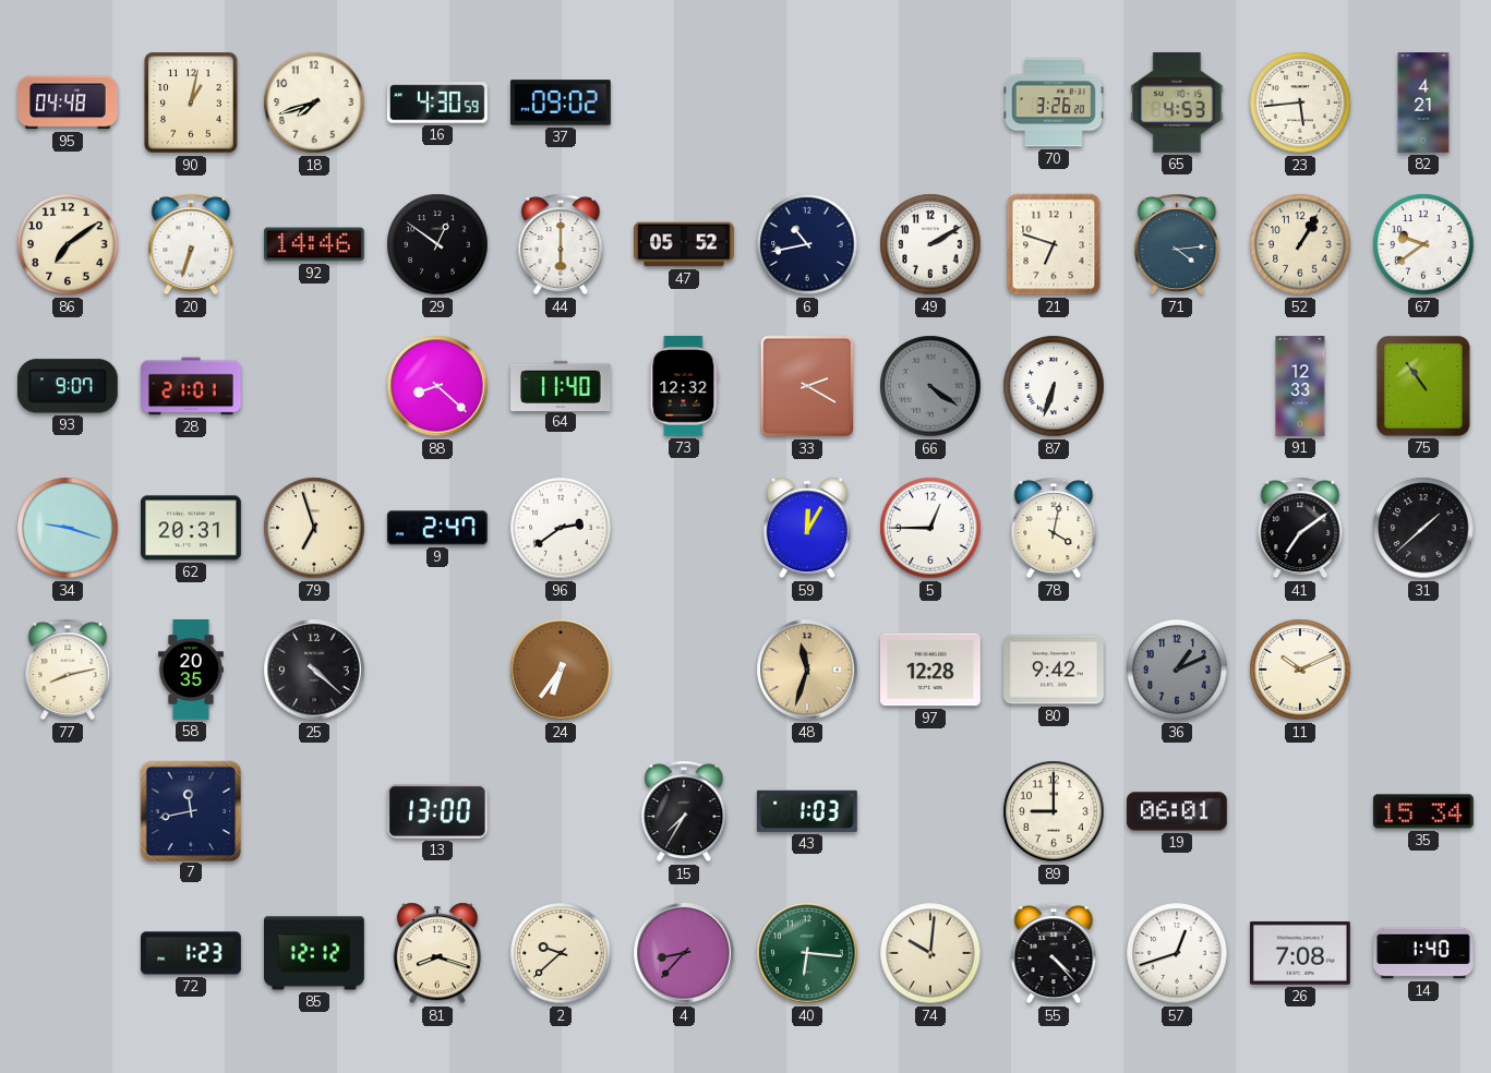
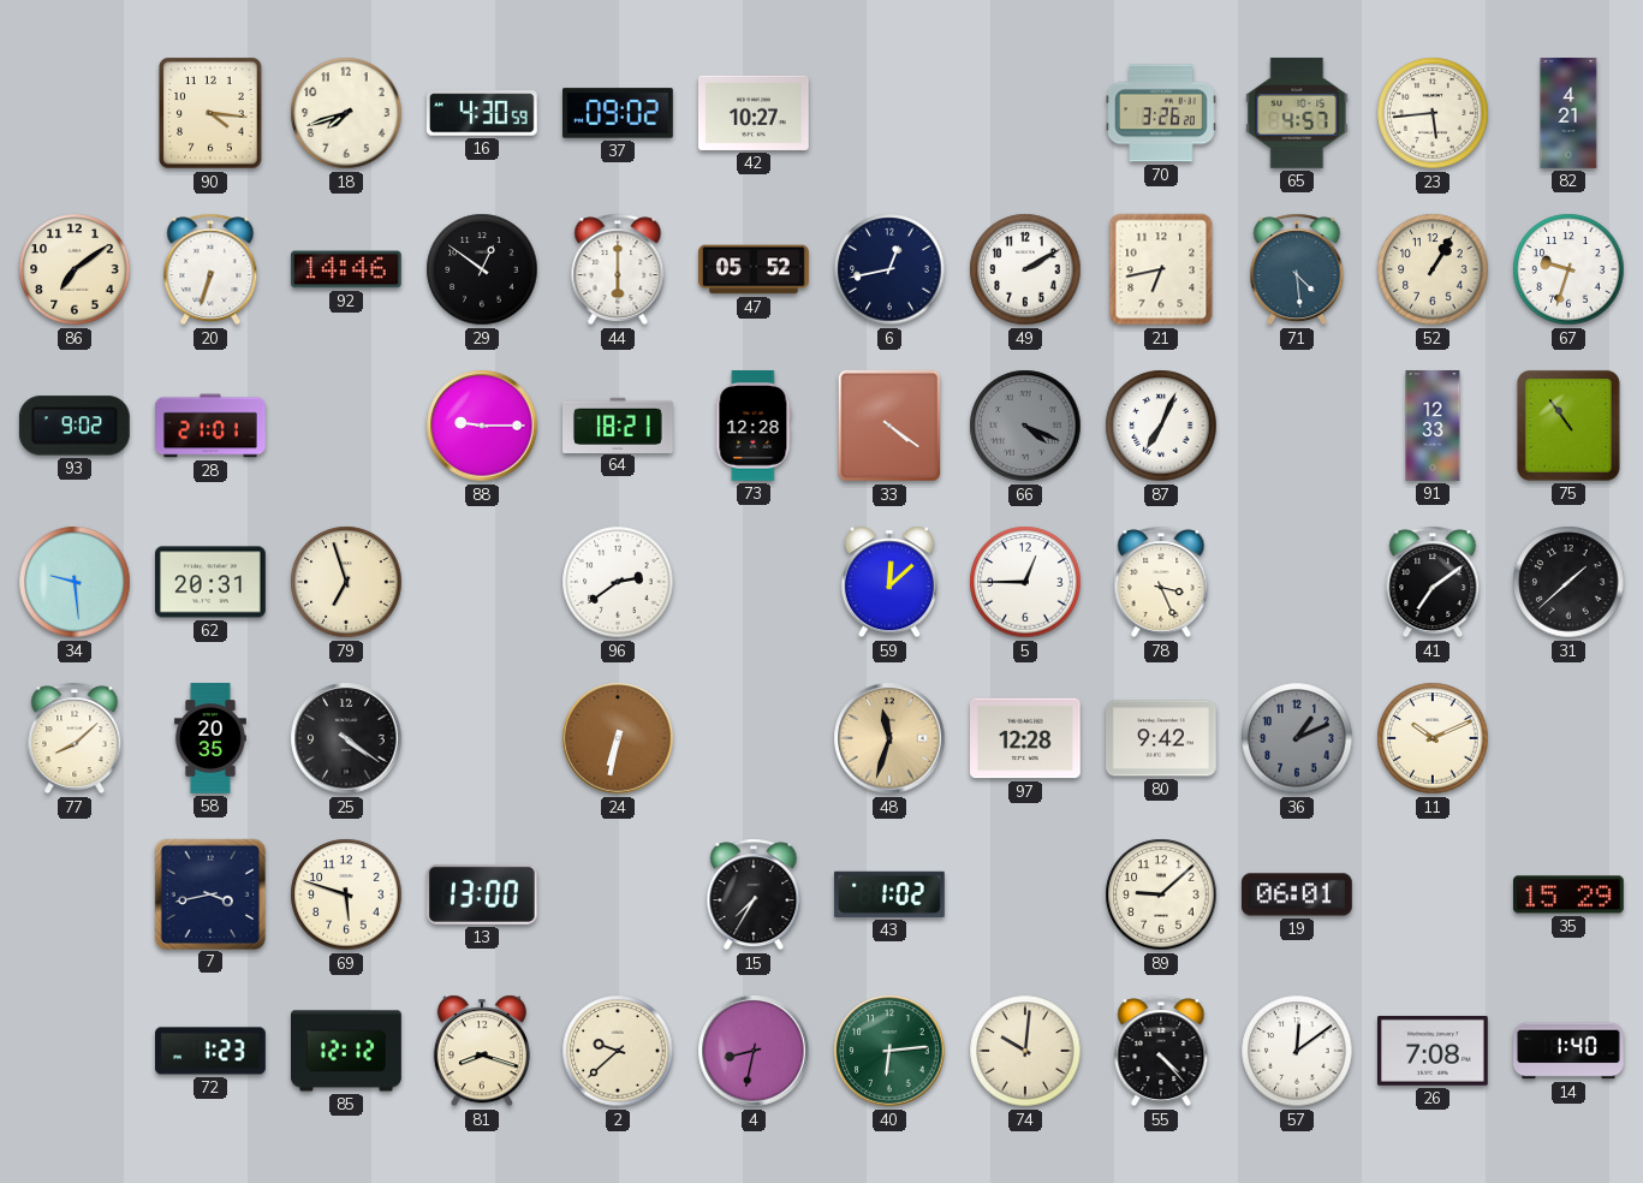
95: 04:48 -> none (69, 103)
90: 1:02 -> 4:16 (210, 113)
42: none -> 10:27 (755, 113)
65: 4:53 -> 4:57 (1297, 113)
6: 10:43 -> 12:43 (889, 269)
21: 6:48 -> 6:43 (1161, 269)
71: 4:14 -> 4:29 (1297, 269)
67: 9:39 -> 9:33 (1568, 269)
93: 9:07 -> 9:02 (75, 426)
88: 8:22 -> 9:15 (482, 426)
64: 11:40 -> 18:21 (619, 424)
73: 12:32 -> 12:28 (754, 427)
33: 2:20 -> 4:21 (888, 426)
66: 4:21 -> 4:19 (1025, 426)
87: 6:33 -> 7:04 (1161, 426)
34: 9:18 -> 9:29 (75, 582)
9: 2:47 -> none (437, 528)
59: 12:05 -> 12:08 (889, 582)
78: 4:02 -> 3:26 (1161, 582)
77: 8:13 -> 8:08 (75, 738)
25: 4:22 -> 4:21 (346, 738)
24: 6:36 -> 6:32 (618, 738)
7: 11:43 -> 3:43 (209, 893)
69: none -> 5:48 (346, 894)
43: 1:03 -> 1:02 (889, 894)
89: 9:00 -> 9:08 (1161, 894)
35: 15:34 -> 15:29 (1568, 894)
4: 8:37 -> 8:32 (754, 1051)
40: 6:16 -> 6:14 (889, 1051)
57: 12:42 -> 12:09 (1297, 1051)
